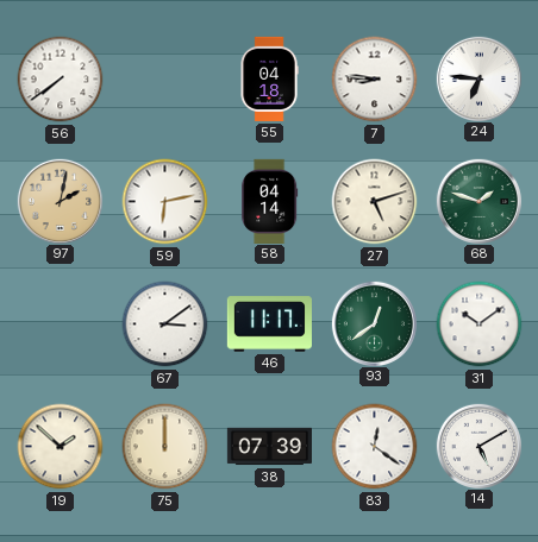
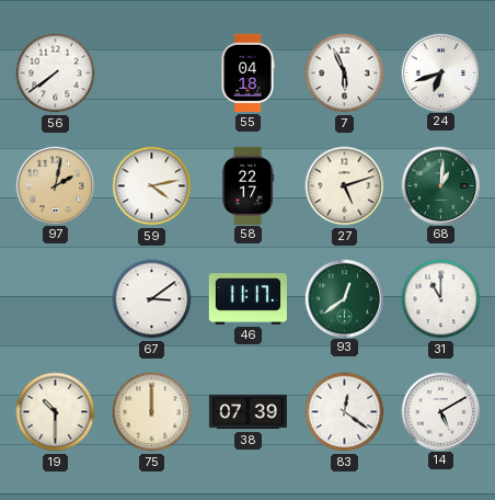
7: 8:46 -> 5:56 (345, 73)
24: 6:46 -> 6:42 (440, 72)
59: 6:13 -> 4:13 (152, 186)
58: 04:14 -> 22:17 (249, 185)
68: 1:48 -> 1:01 (440, 185)
31: 10:09 -> 11:00 (441, 299)
19: 1:52 -> 10:30 (56, 412)
